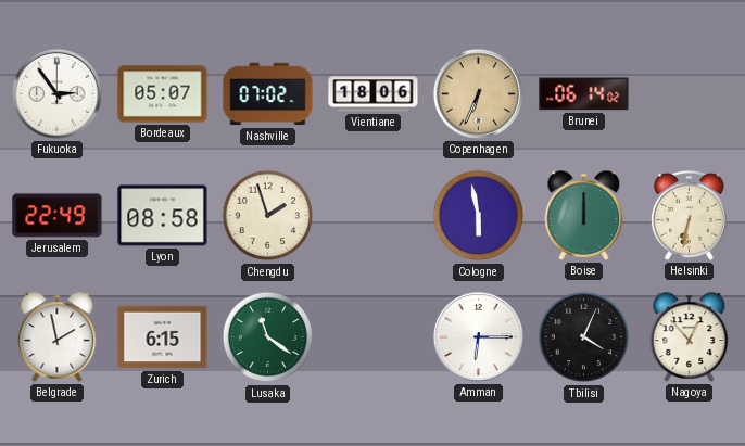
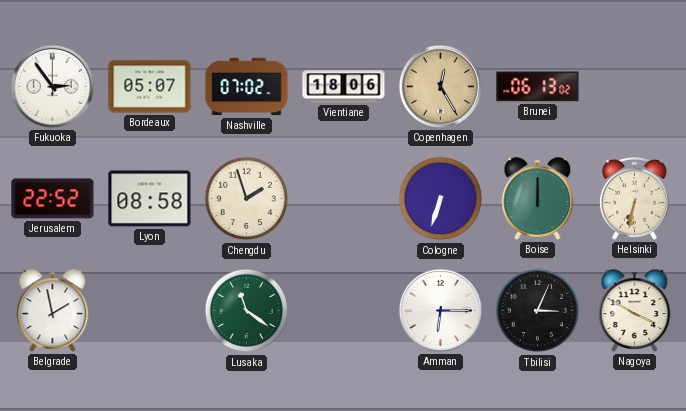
Copenhagen: 6:34 -> 12:25 (440, 86)
Brunei: 06:14 -> 06:13 (538, 87)
Jerusalem: 22:49 -> 22:52 (53, 199)
Cologne: 5:58 -> 6:33 (441, 199)
Zurich: 6:15 -> none (163, 337)
Tbilisi: 4:04 -> 3:04 (538, 311)
Nagoya: 12:53 -> 3:50 (635, 311)
